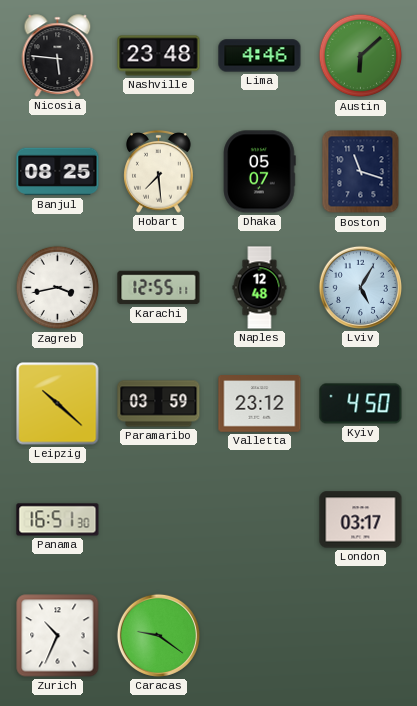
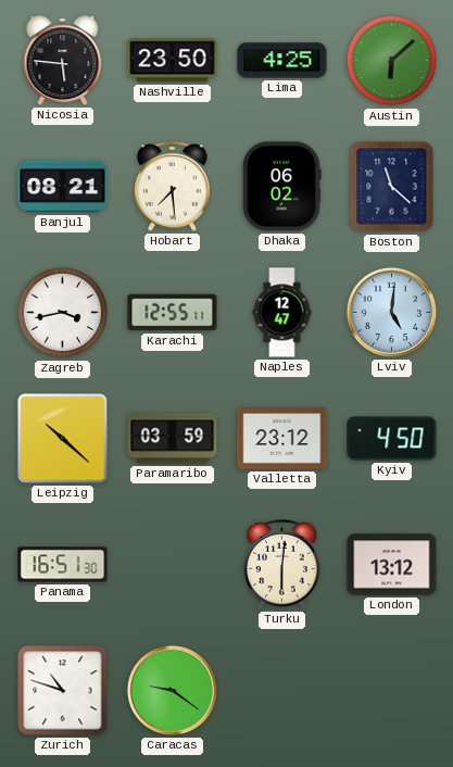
Nashville: 23:48 -> 23:50 (173, 61)
Lima: 4:46 -> 4:25 (282, 61)
Banjul: 08:25 -> 08:21 (63, 187)
Dhaka: 05:07 -> 06:02 (282, 187)
Boston: 11:18 -> 11:22 (392, 187)
Naples: 12:48 -> 12:47 (282, 313)
Lviv: 5:05 -> 5:01 (391, 312)
Turku: none -> 6:01 (282, 565)
London: 03:17 -> 13:12 (392, 565)
Zurich: 10:34 -> 10:48 (63, 691)
